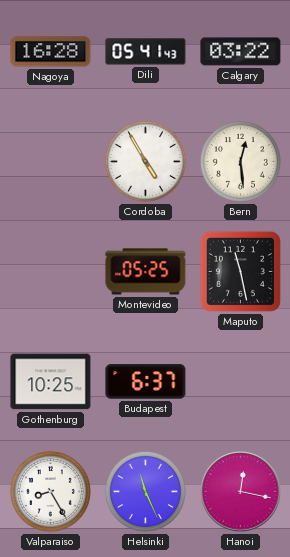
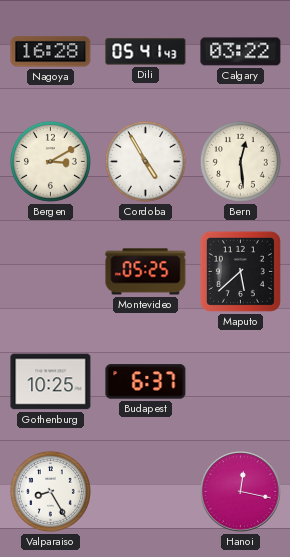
Bergen: none -> 3:10 (50, 161)
Maputo: 11:28 -> 5:38 (240, 271)
Helsinki: 11:26 -> none (145, 491)
